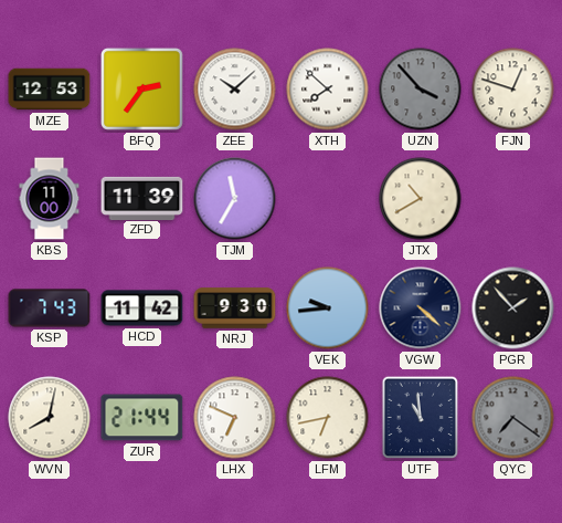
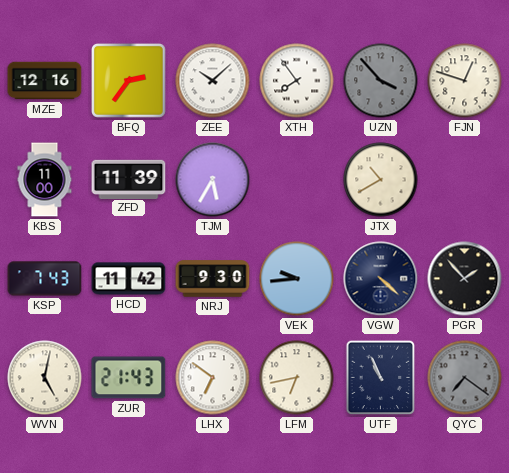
MZE: 12:53 -> 12:16 (45, 81)
XTH: 7:52 -> 7:54 (297, 81)
TJM: 11:35 -> 5:35 (213, 180)
WVN: 8:02 -> 5:02 (45, 378)
ZUR: 21:44 -> 21:43 (129, 378)
LHX: 6:49 -> 6:51 (213, 378)
UTF: 10:59 -> 10:56 (381, 378)
